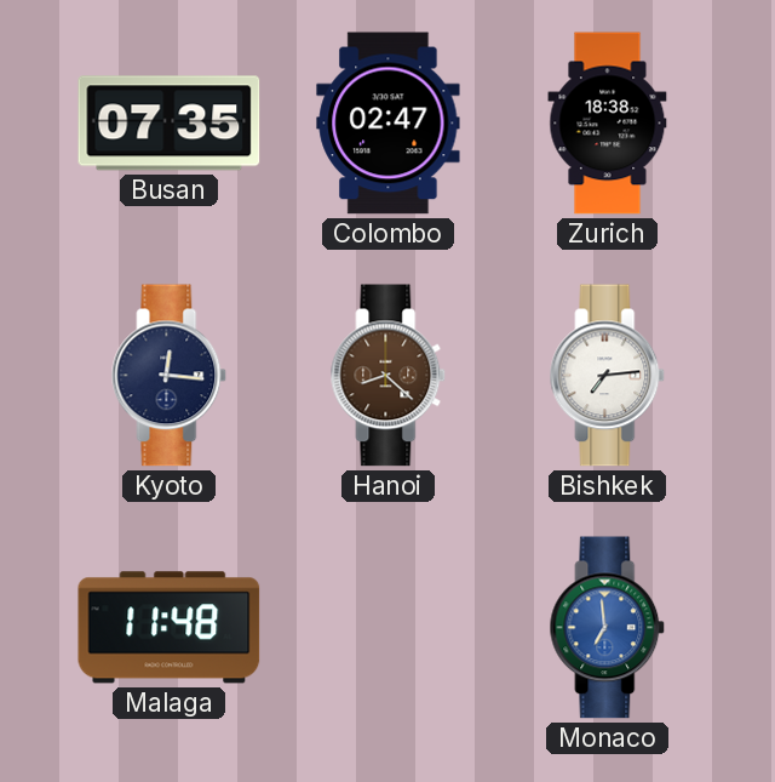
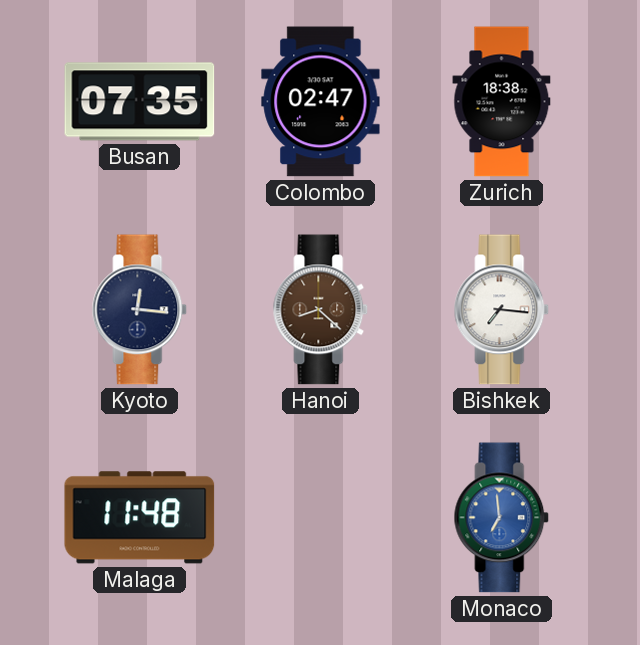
Bishkek: 7:14 -> 7:16 (502, 310)
